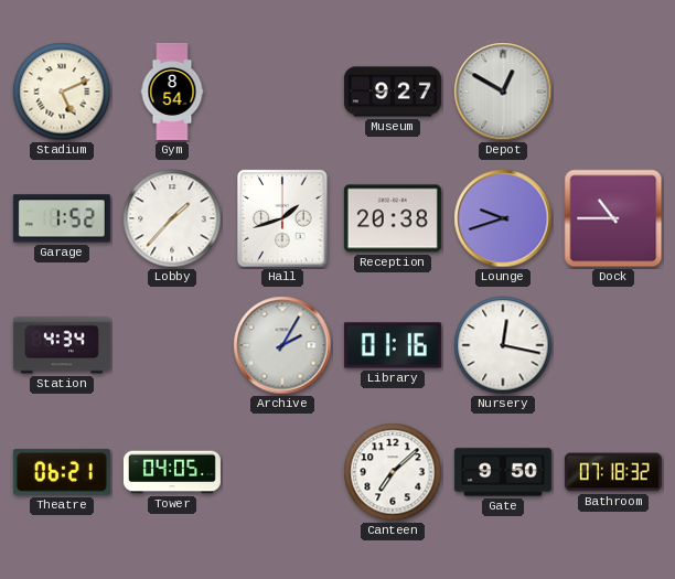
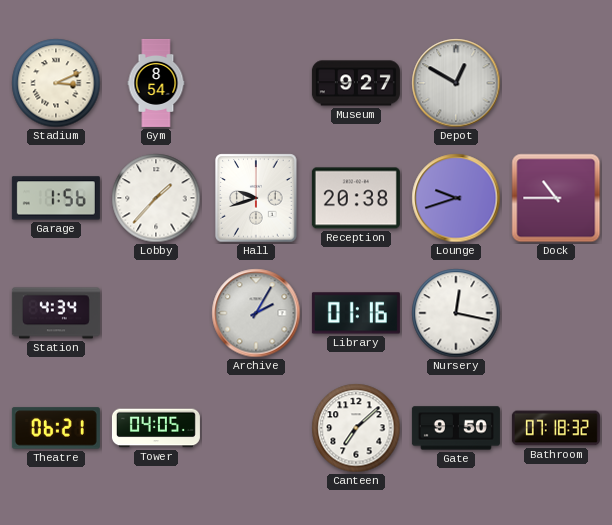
Stadium: 5:11 -> 3:11 (56, 83)
Garage: 1:52 -> 1:56 (56, 198)
Hall: 1:42 -> 9:42 (256, 198)
